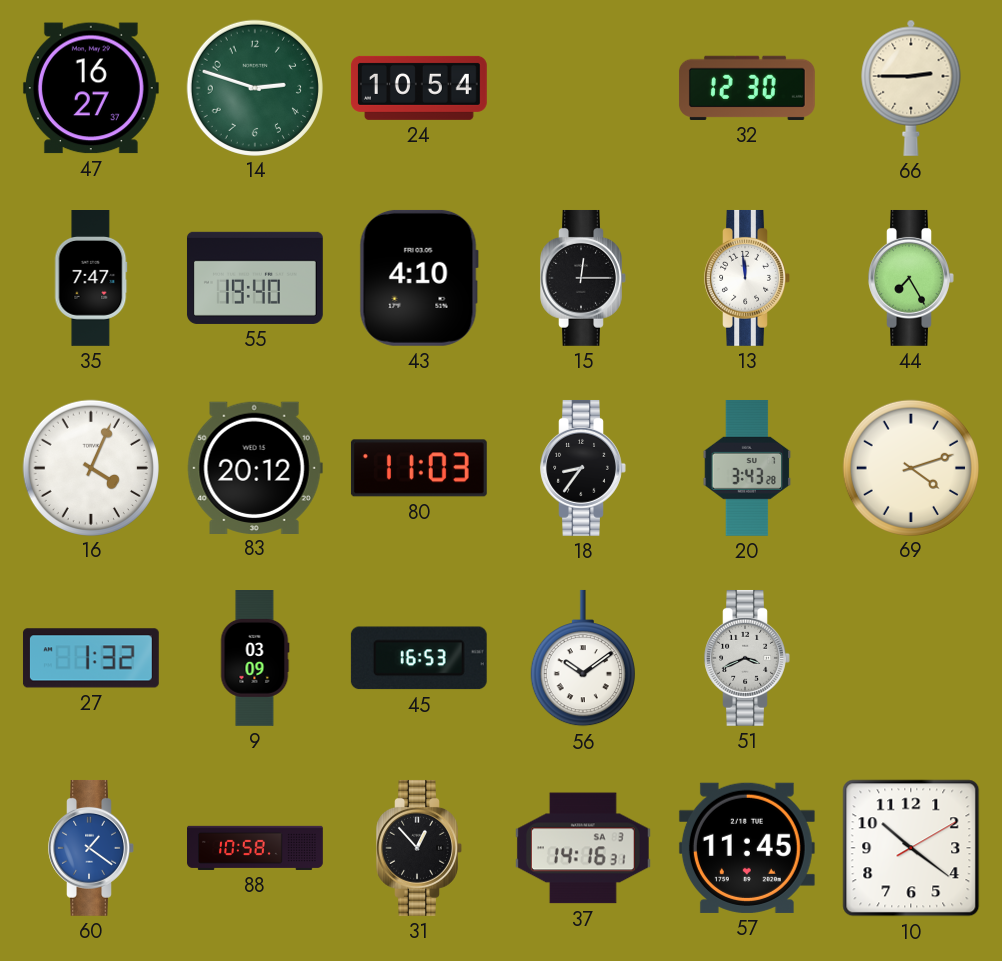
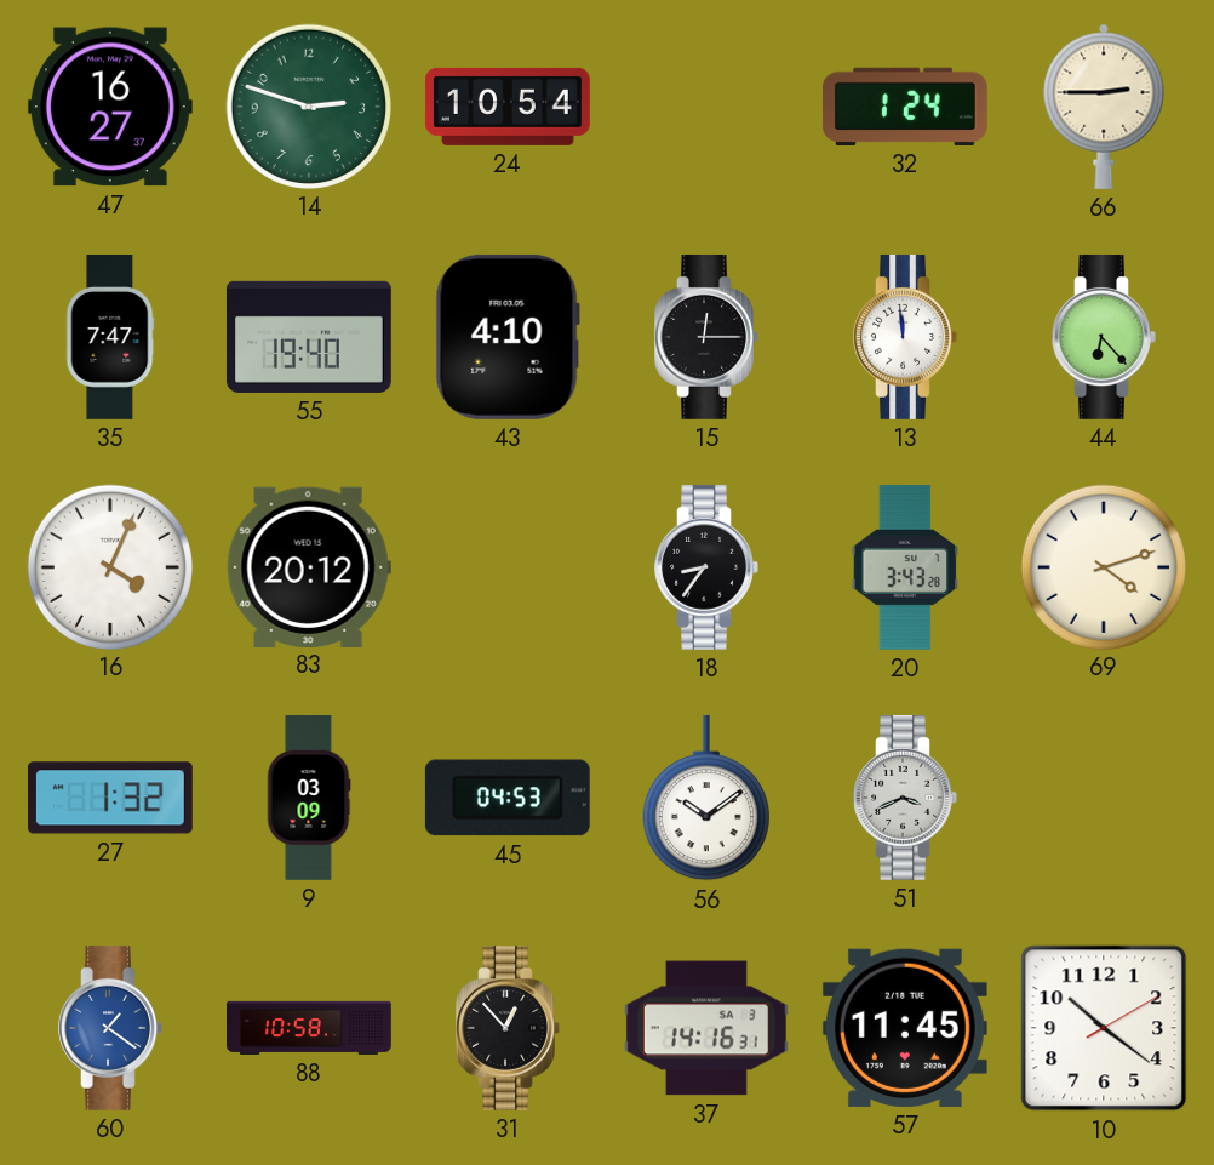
32: 12:30 -> 1:24 (905, 107)
44: 7:25 -> 6:23 (1104, 337)
80: 11:03 -> none (419, 468)
45: 16:53 -> 04:53 (508, 798)
